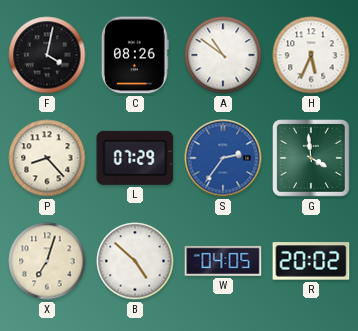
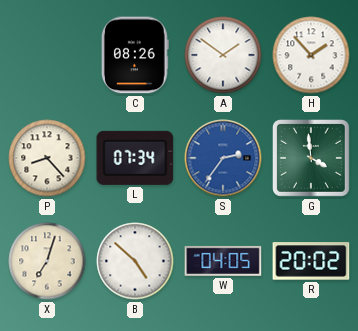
F: 4:02 -> none (47, 55)
A: 10:51 -> 1:51 (223, 55)
H: 5:34 -> 1:53 (311, 55)
L: 07:29 -> 07:34 (135, 158)
